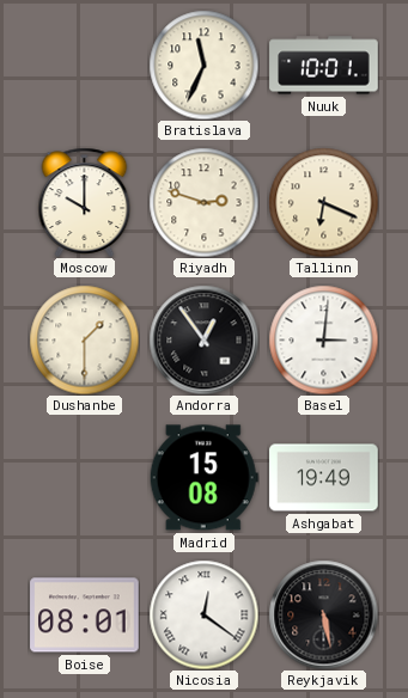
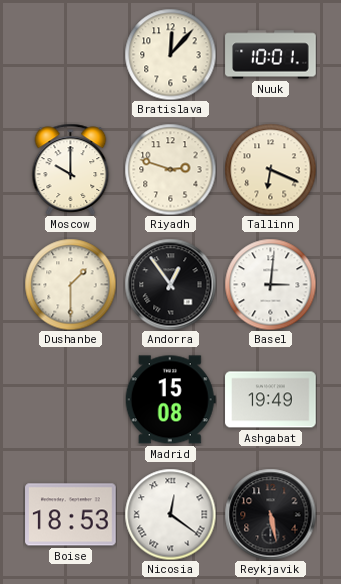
Bratislava: 11:34 -> 12:07 (170, 54)
Boise: 08:01 -> 18:53 (71, 515)
